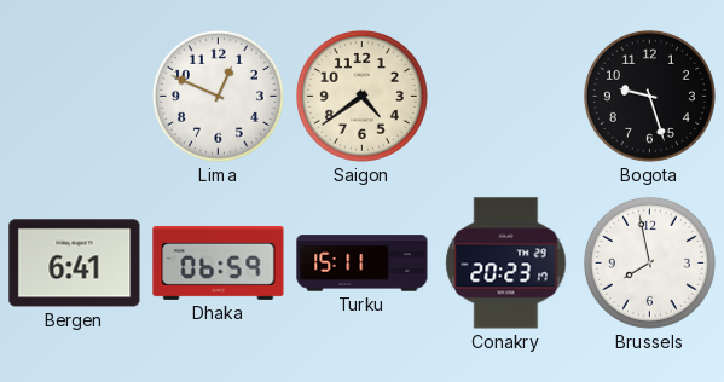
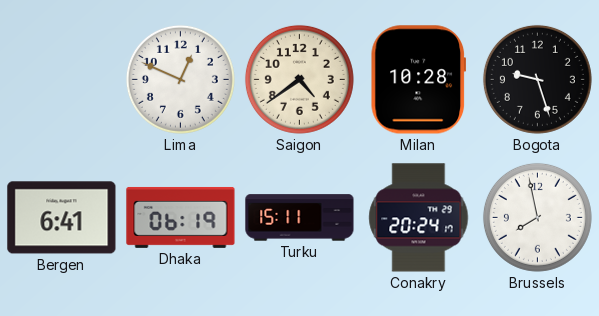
Milan: none -> 10:28 (418, 80)
Dhaka: 06:59 -> 06:19 (181, 217)
Conakry: 20:23 -> 20:24 (419, 218)
